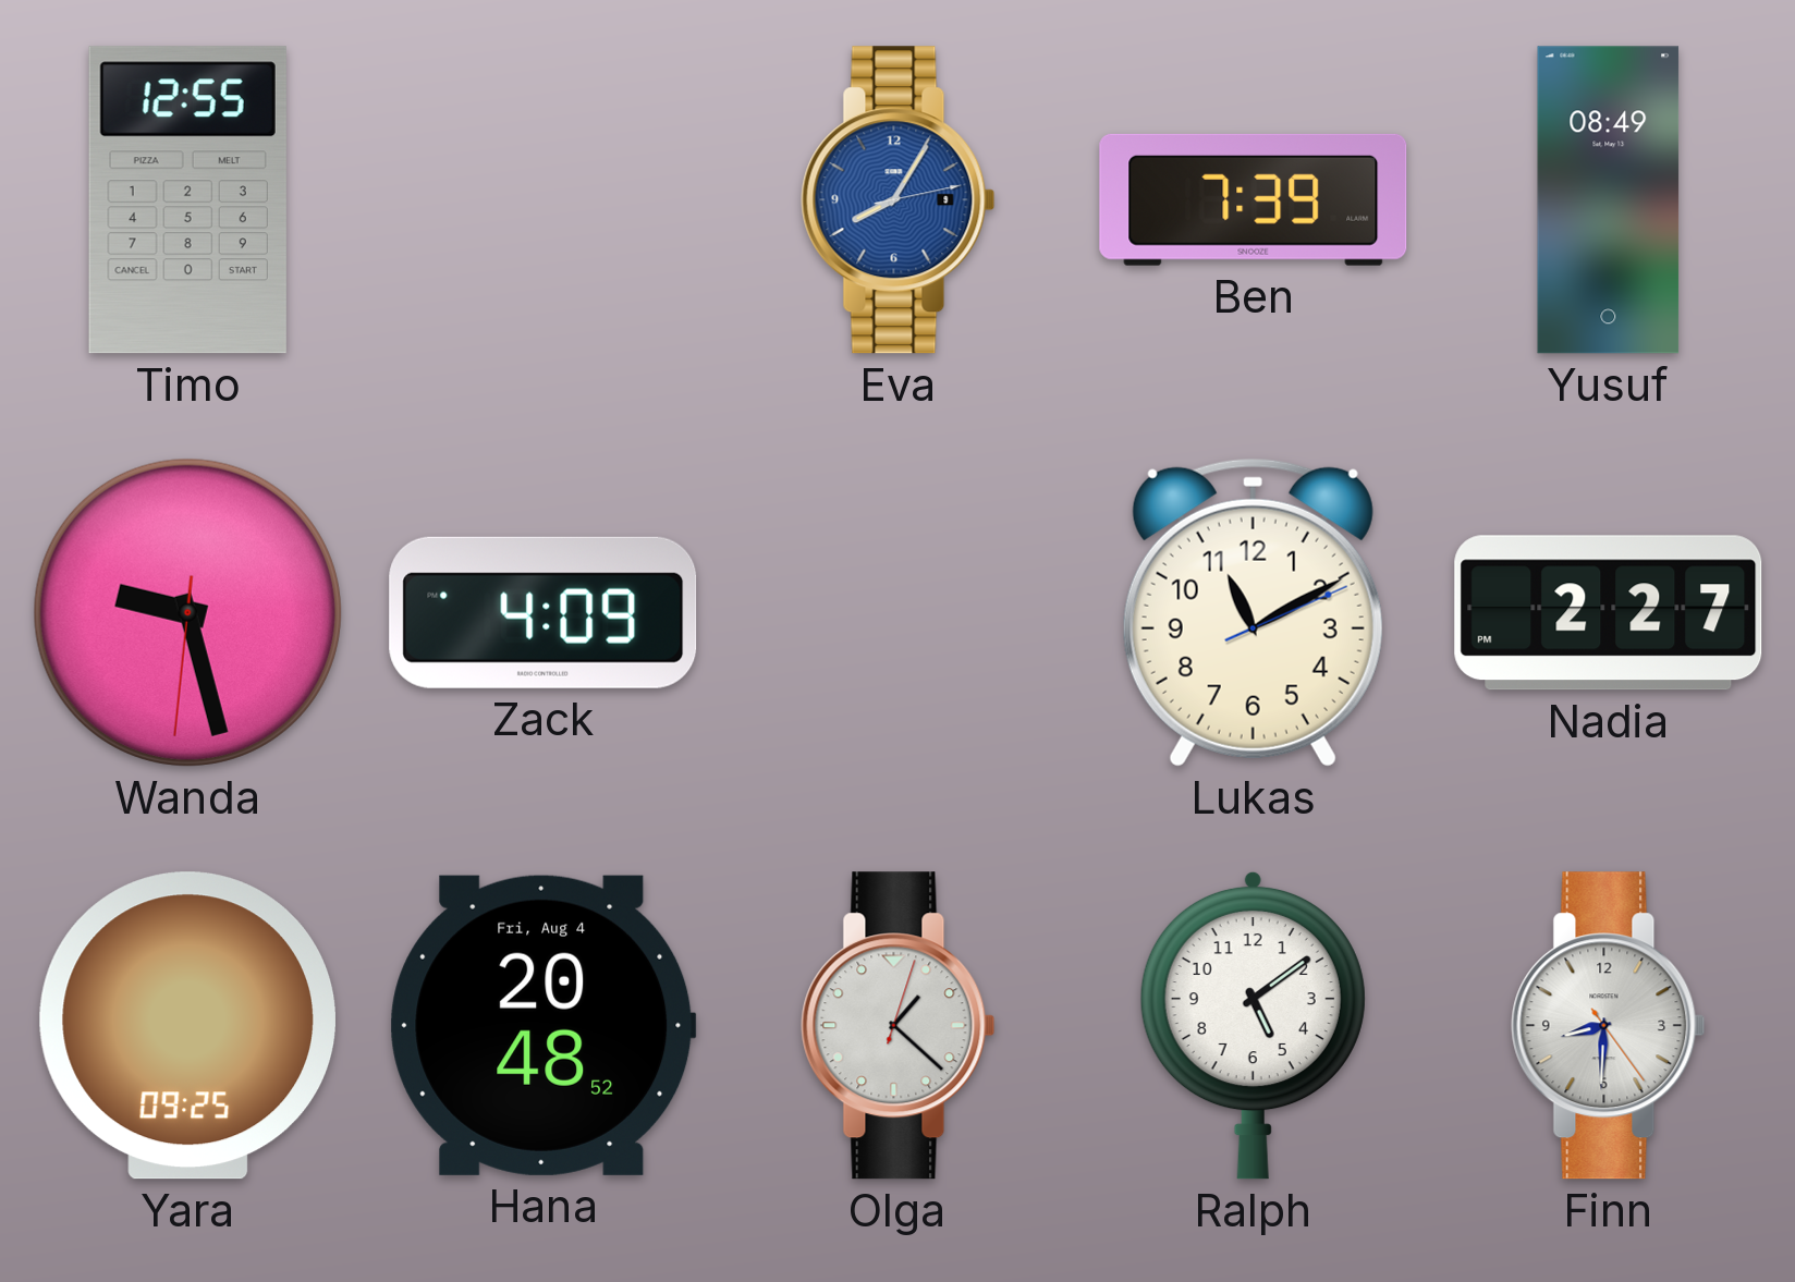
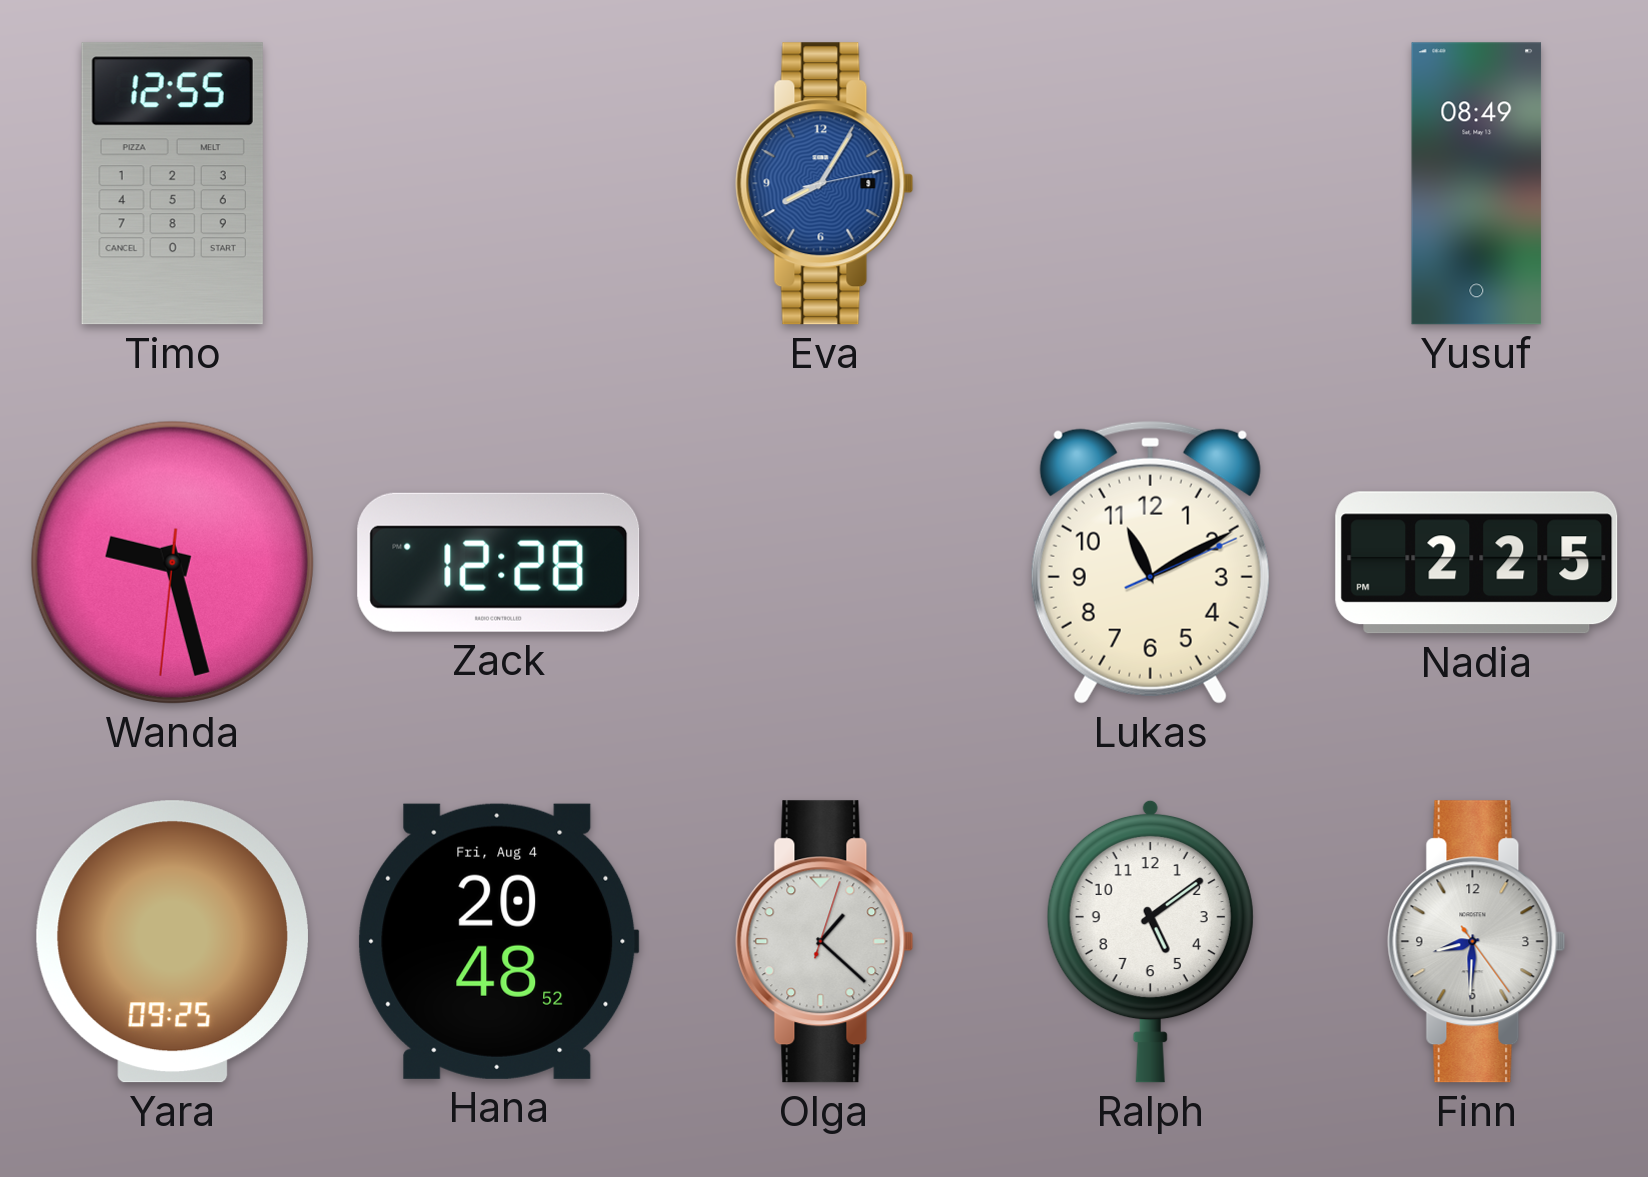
Ben: 7:39 -> none (1254, 199)
Zack: 4:09 -> 12:28 (499, 562)
Nadia: 2:27 -> 2:25 (1477, 563)
